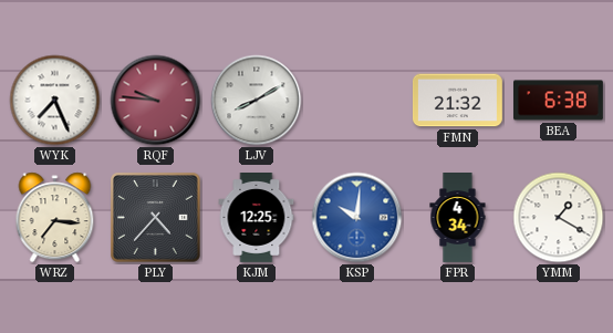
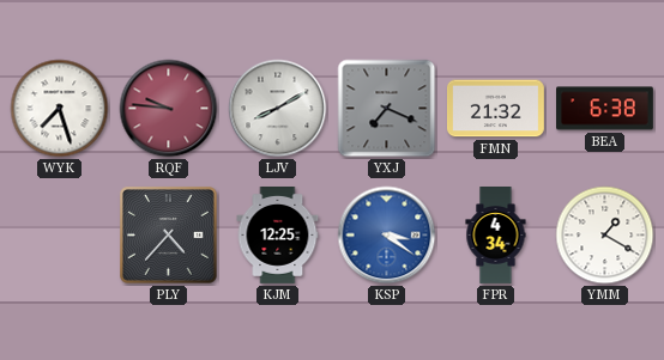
WYK: 7:26 -> 7:27 (60, 109)
YXJ: none -> 7:19 (387, 109)
WRZ: 7:16 -> none (55, 218)
KSP: 10:01 -> 3:21 (387, 236)
